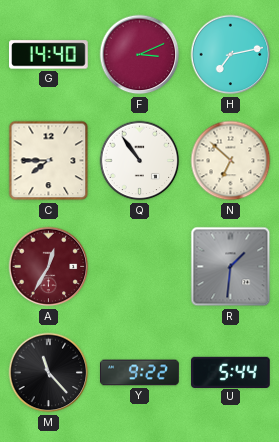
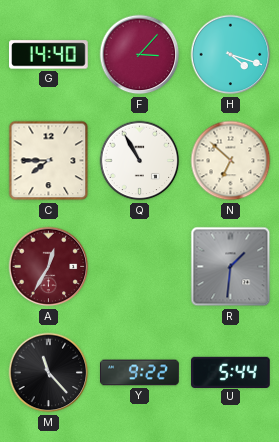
F: 3:11 -> 3:07 (140, 55)
H: 7:13 -> 4:18 (231, 55)
Q: 10:54 -> 10:55 (140, 161)
